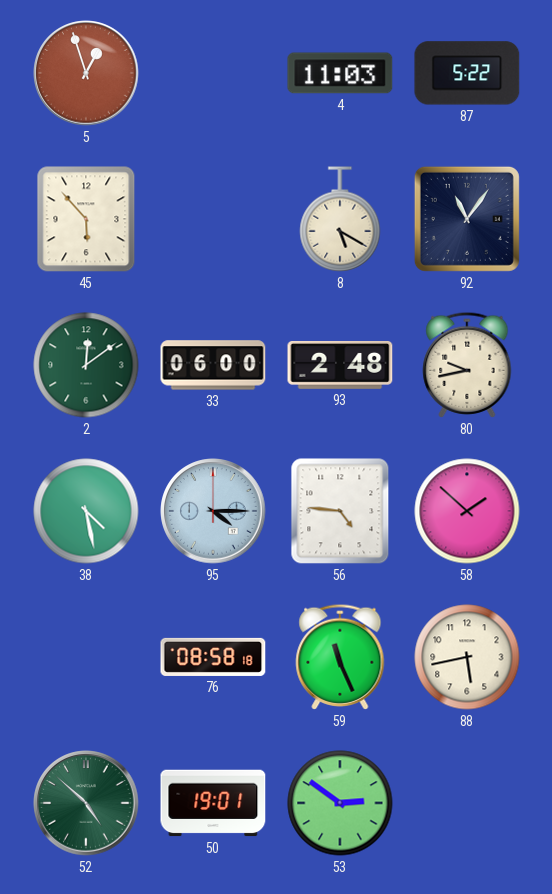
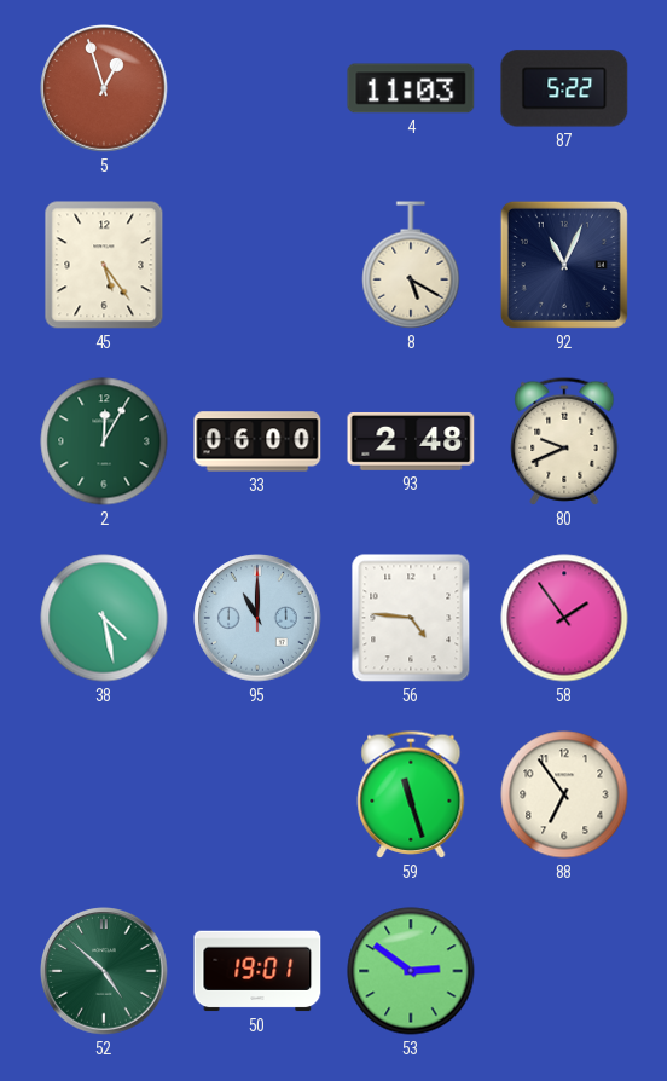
45: 5:53 -> 5:24 (104, 265)
92: 11:06 -> 11:04 (564, 265)
2: 12:09 -> 12:05 (104, 441)
80: 9:43 -> 9:41 (564, 441)
95: 4:15 -> 11:00 (257, 618)
58: 1:52 -> 1:54 (564, 618)
76: 08:58 -> none (213, 657)
59: 11:26 -> 11:27 (411, 794)
88: 5:43 -> 6:54 (564, 794)
